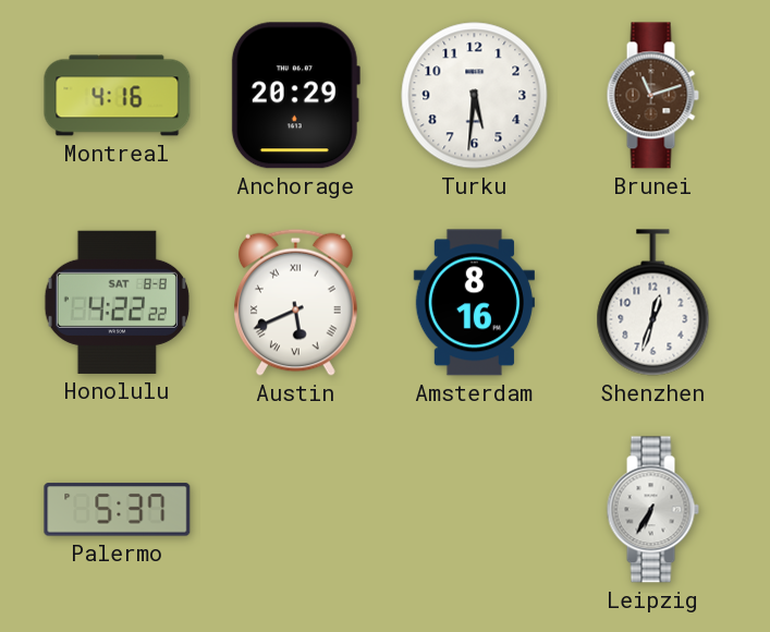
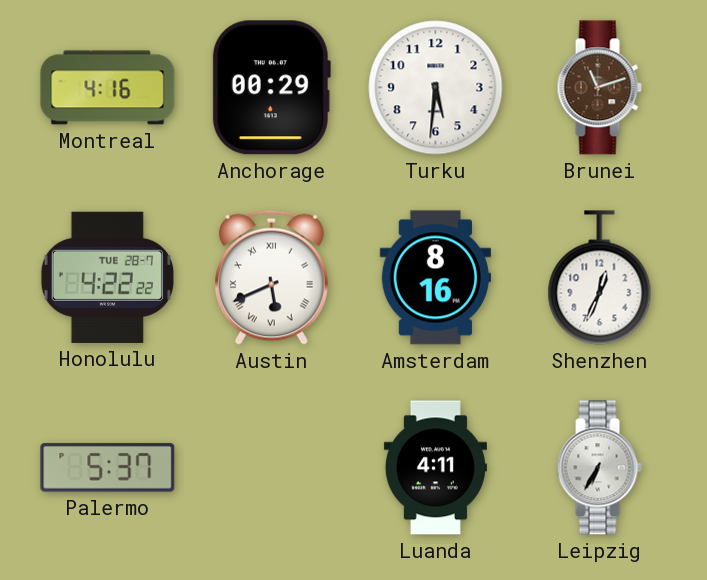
Anchorage: 20:29 -> 00:29 (271, 88)
Honolulu date: SAT 8-8 -> TUE 28-7 (107, 277)
Shenzhen: 12:33 -> 12:34 (600, 278)
Luanda: none -> 4:11 (435, 468)
